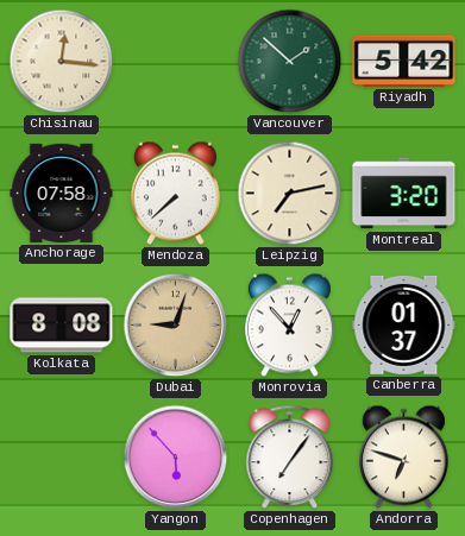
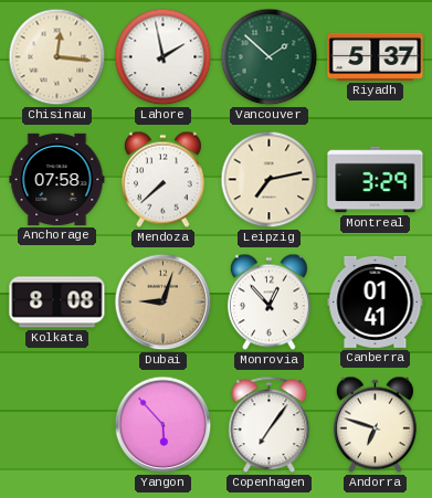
Lahore: none -> 1:58 (164, 57)
Riyadh: 5:42 -> 5:37 (376, 56)
Montreal: 3:20 -> 3:29 (376, 180)
Canberra: 01:37 -> 01:41 (376, 301)
